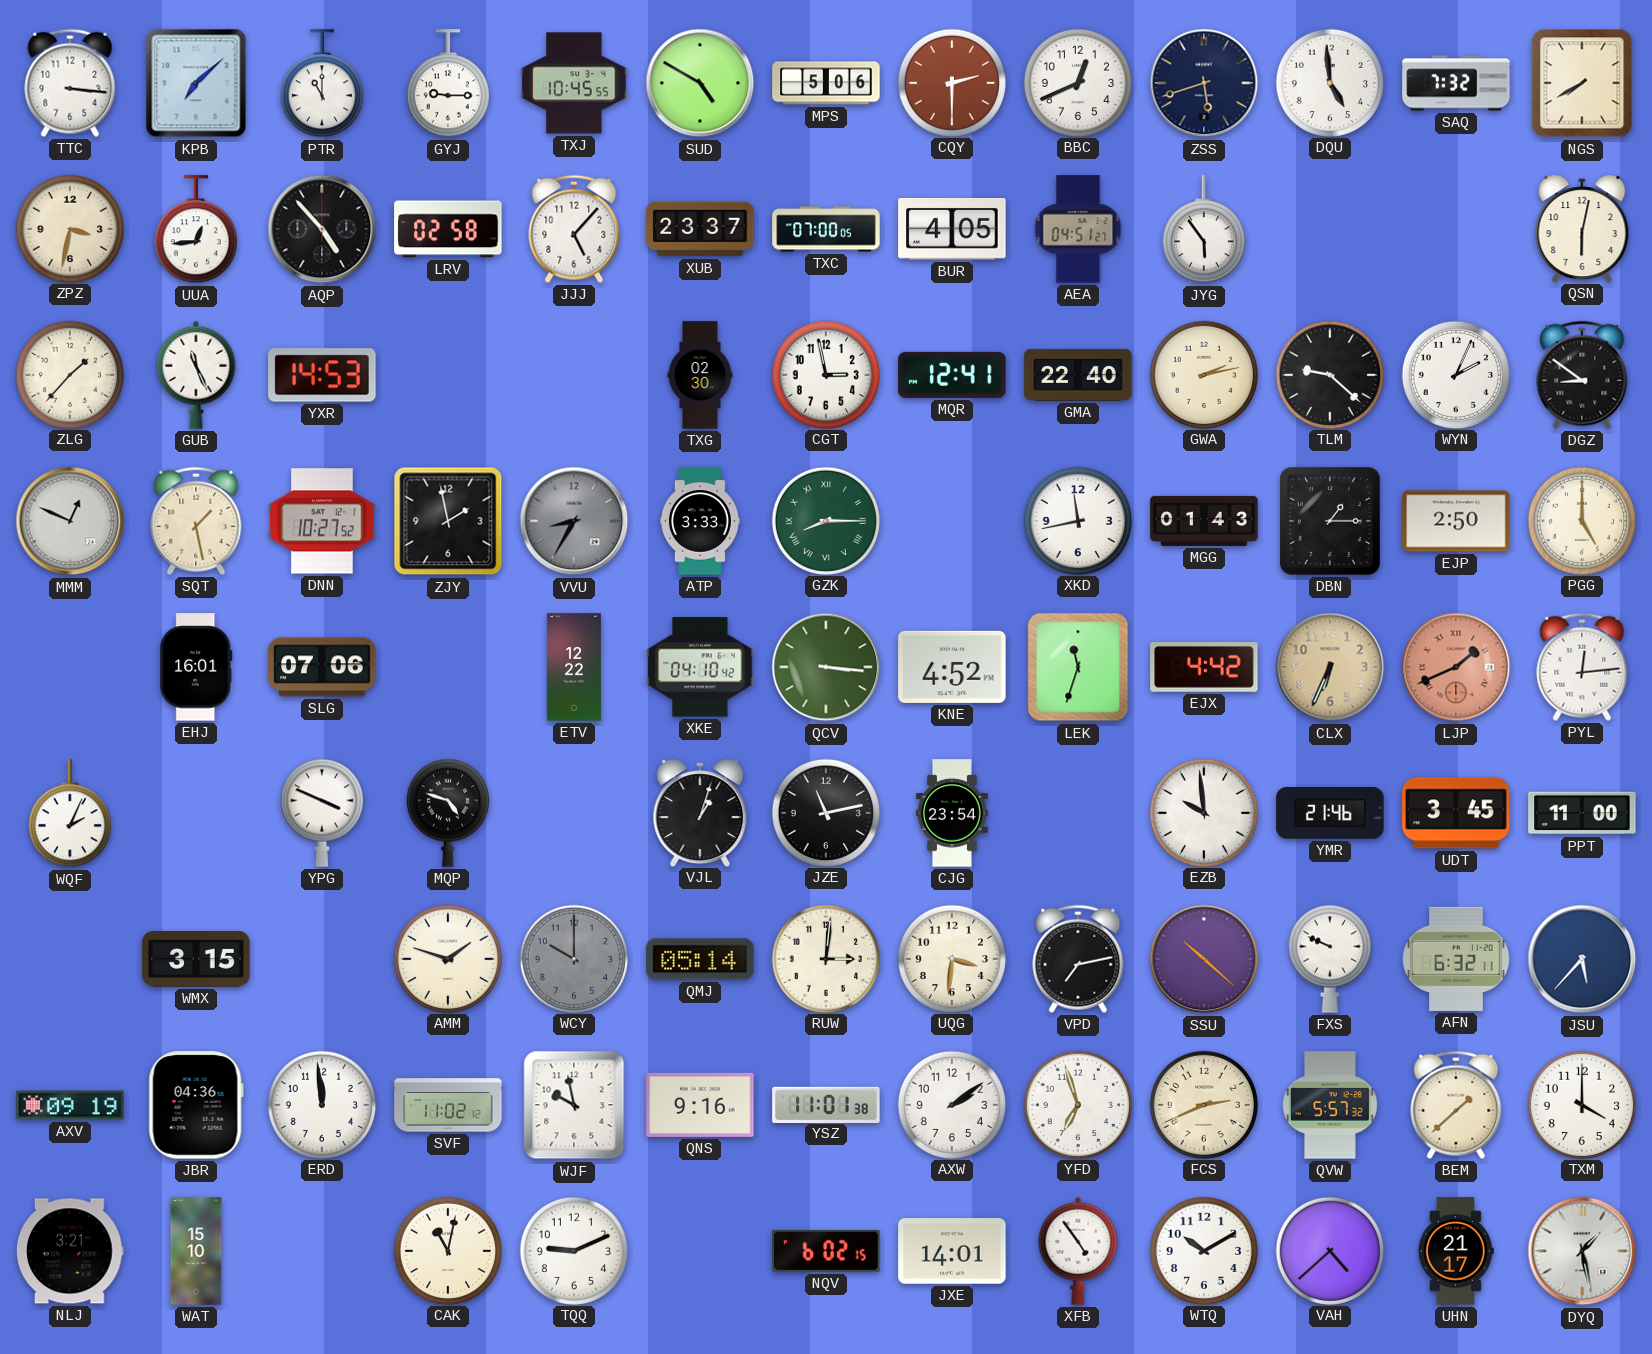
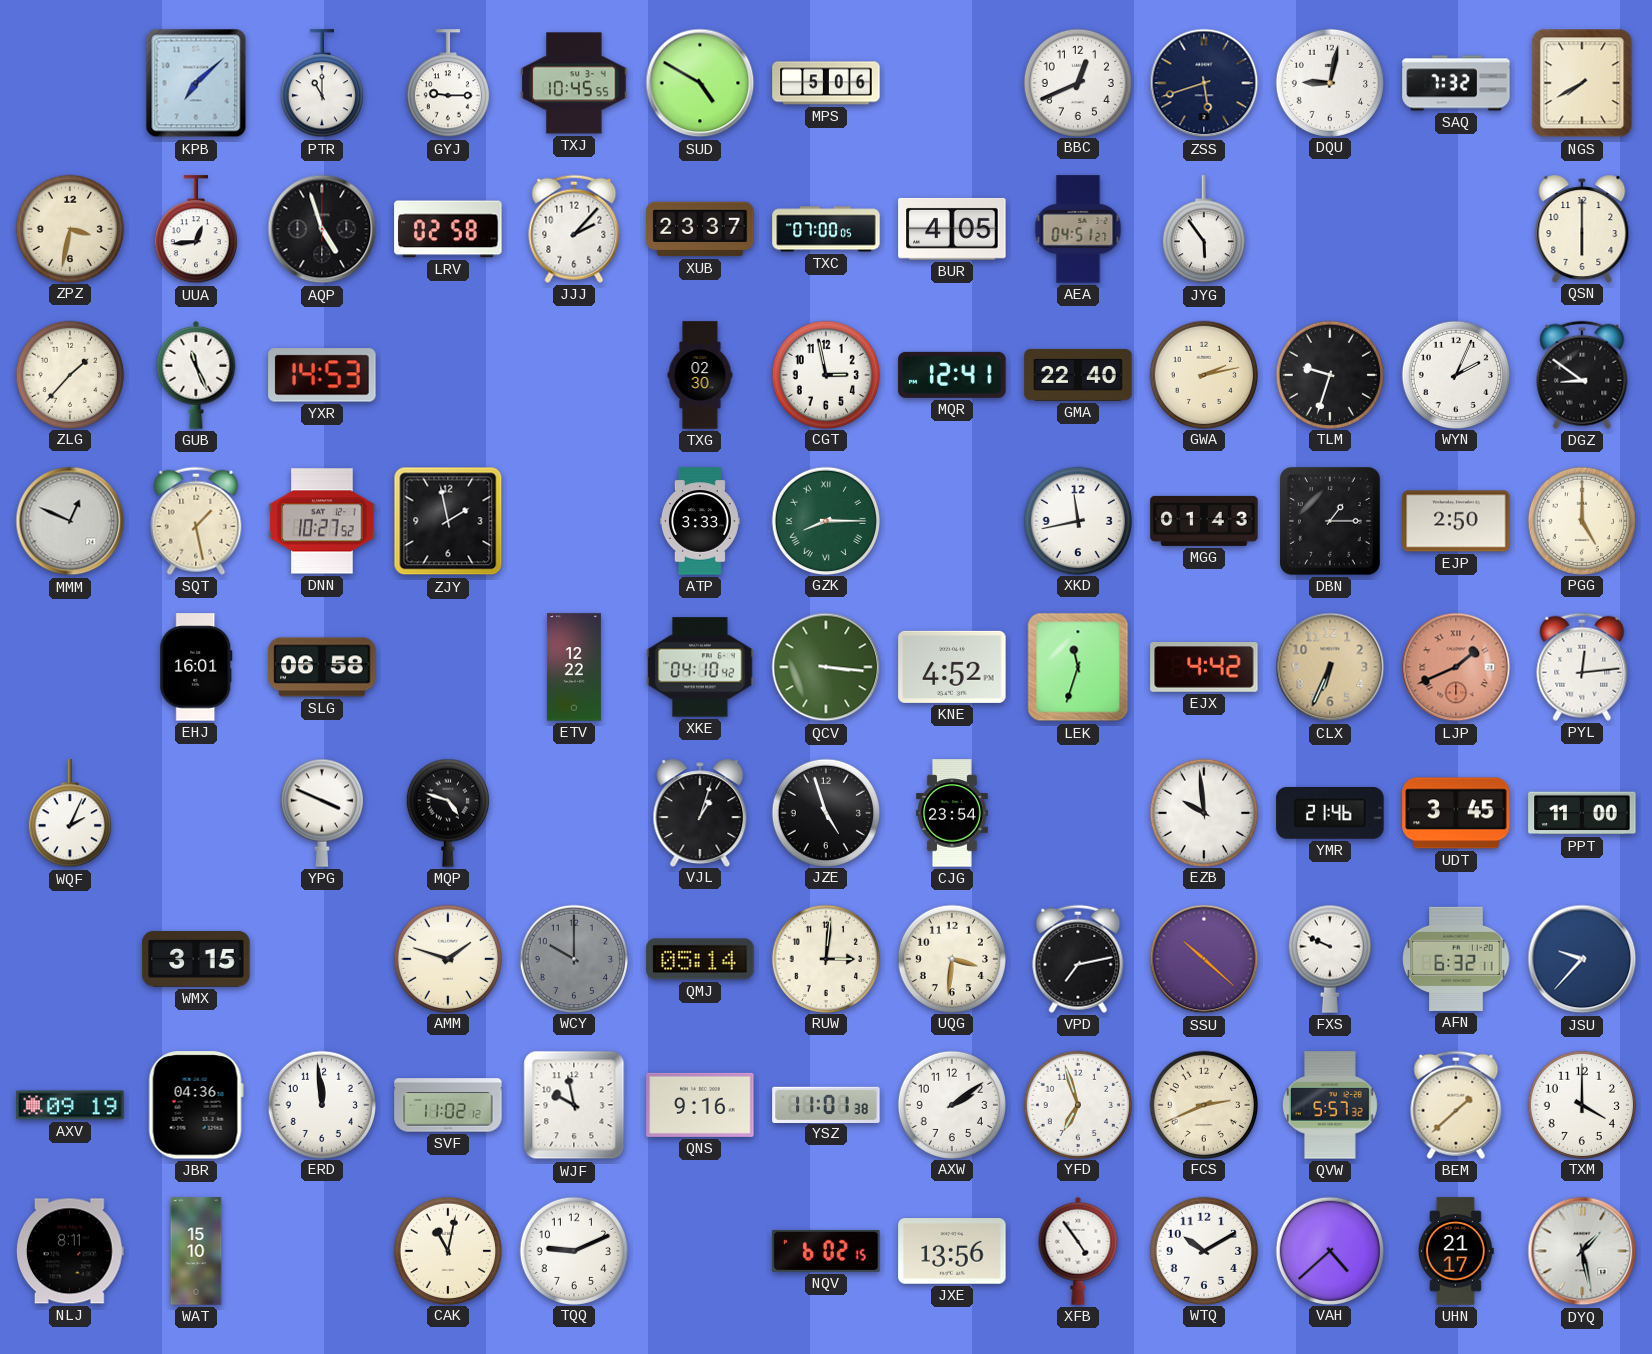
TTC: 3:16 -> none (70, 83)
CQY: 2:30 -> none (951, 82)
DQU: 4:59 -> 9:02 (1329, 82)
AQP: 4:53 -> 4:57 (322, 229)
JJJ: 5:07 -> 2:07 (574, 229)
QSN: 6:02 -> 6:00 (1582, 228)
TLM: 9:22 -> 9:33 (1329, 374)
VVU: 8:35 -> none (574, 521)
SLG: 07:06 -> 06:58 (322, 667)
JZE: 11:13 -> 4:57 (825, 812)
JSU: 5:37 -> 9:37 (1582, 959)
NLJ: 3:21 -> 8:11 (70, 1251)
JXE: 14:01 -> 13:56 (952, 1251)
